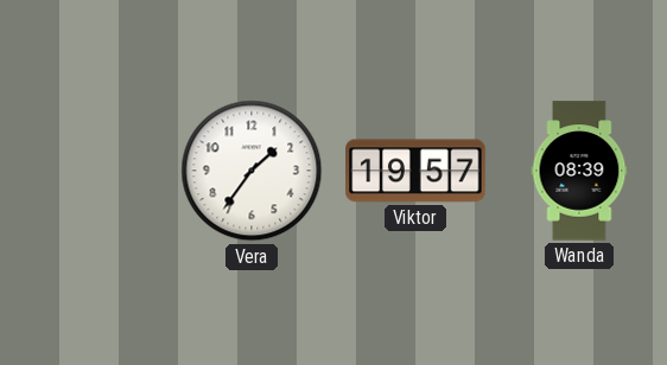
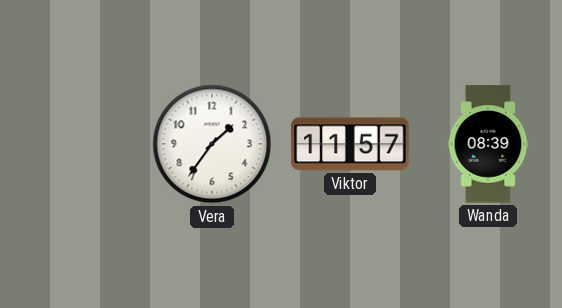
Viktor: 19:57 -> 11:57 (350, 144)
